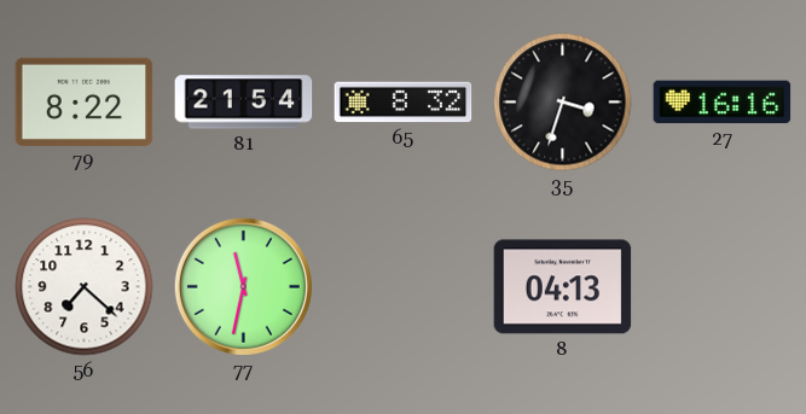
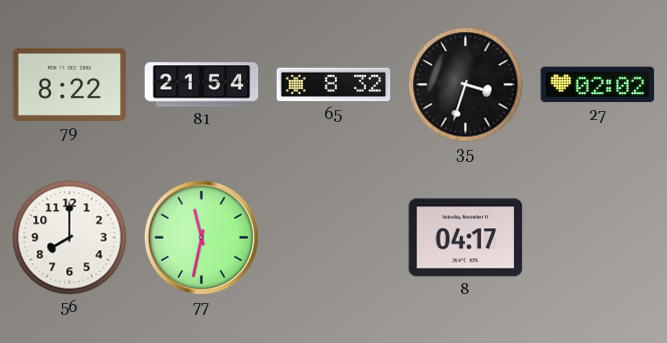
27: 16:16 -> 02:02 (598, 85)
56: 7:22 -> 8:00 (70, 238)
8: 04:13 -> 04:17 (466, 238)
